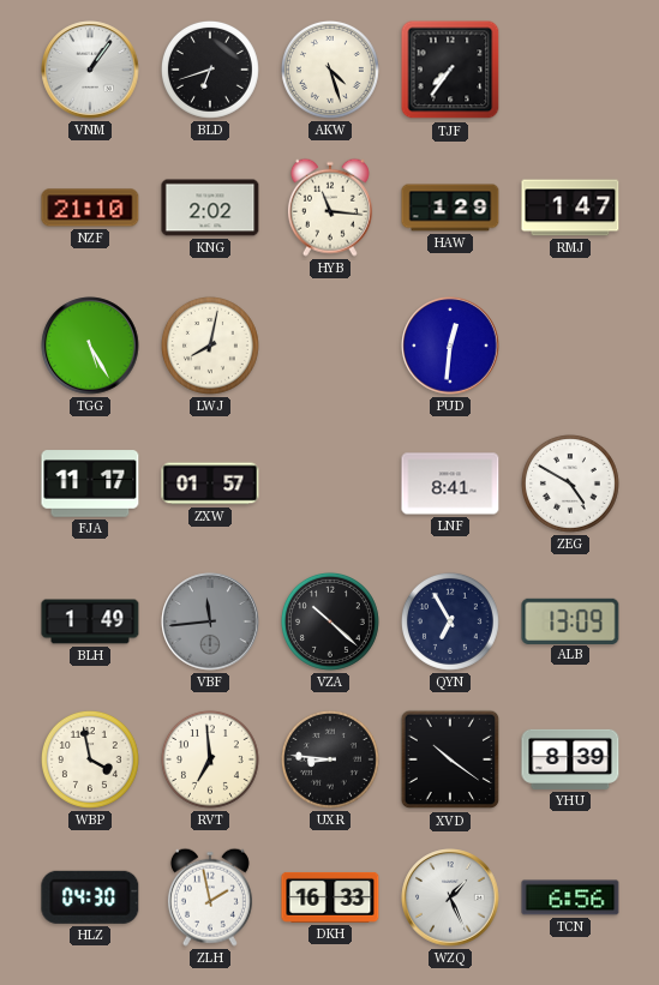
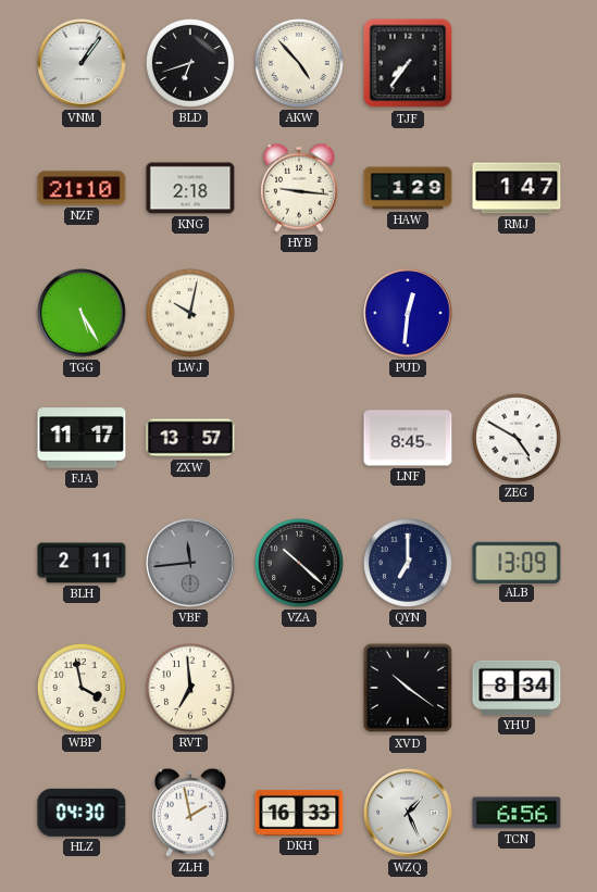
AKW: 4:27 -> 4:53 (299, 63)
KNG: 2:02 -> 2:18 (190, 188)
HYB: 11:16 -> 9:16 (299, 188)
LWJ: 8:02 -> 10:02 (190, 313)
ZXW: 01:57 -> 13:57 (190, 438)
LNF: 8:41 -> 8:45 (408, 438)
BLH: 1:49 -> 2:11 (82, 563)
QYN: 6:55 -> 7:00 (408, 563)
UXR: 8:46 -> none (330, 759)
YHU: 8:39 -> 8:34 (517, 688)
